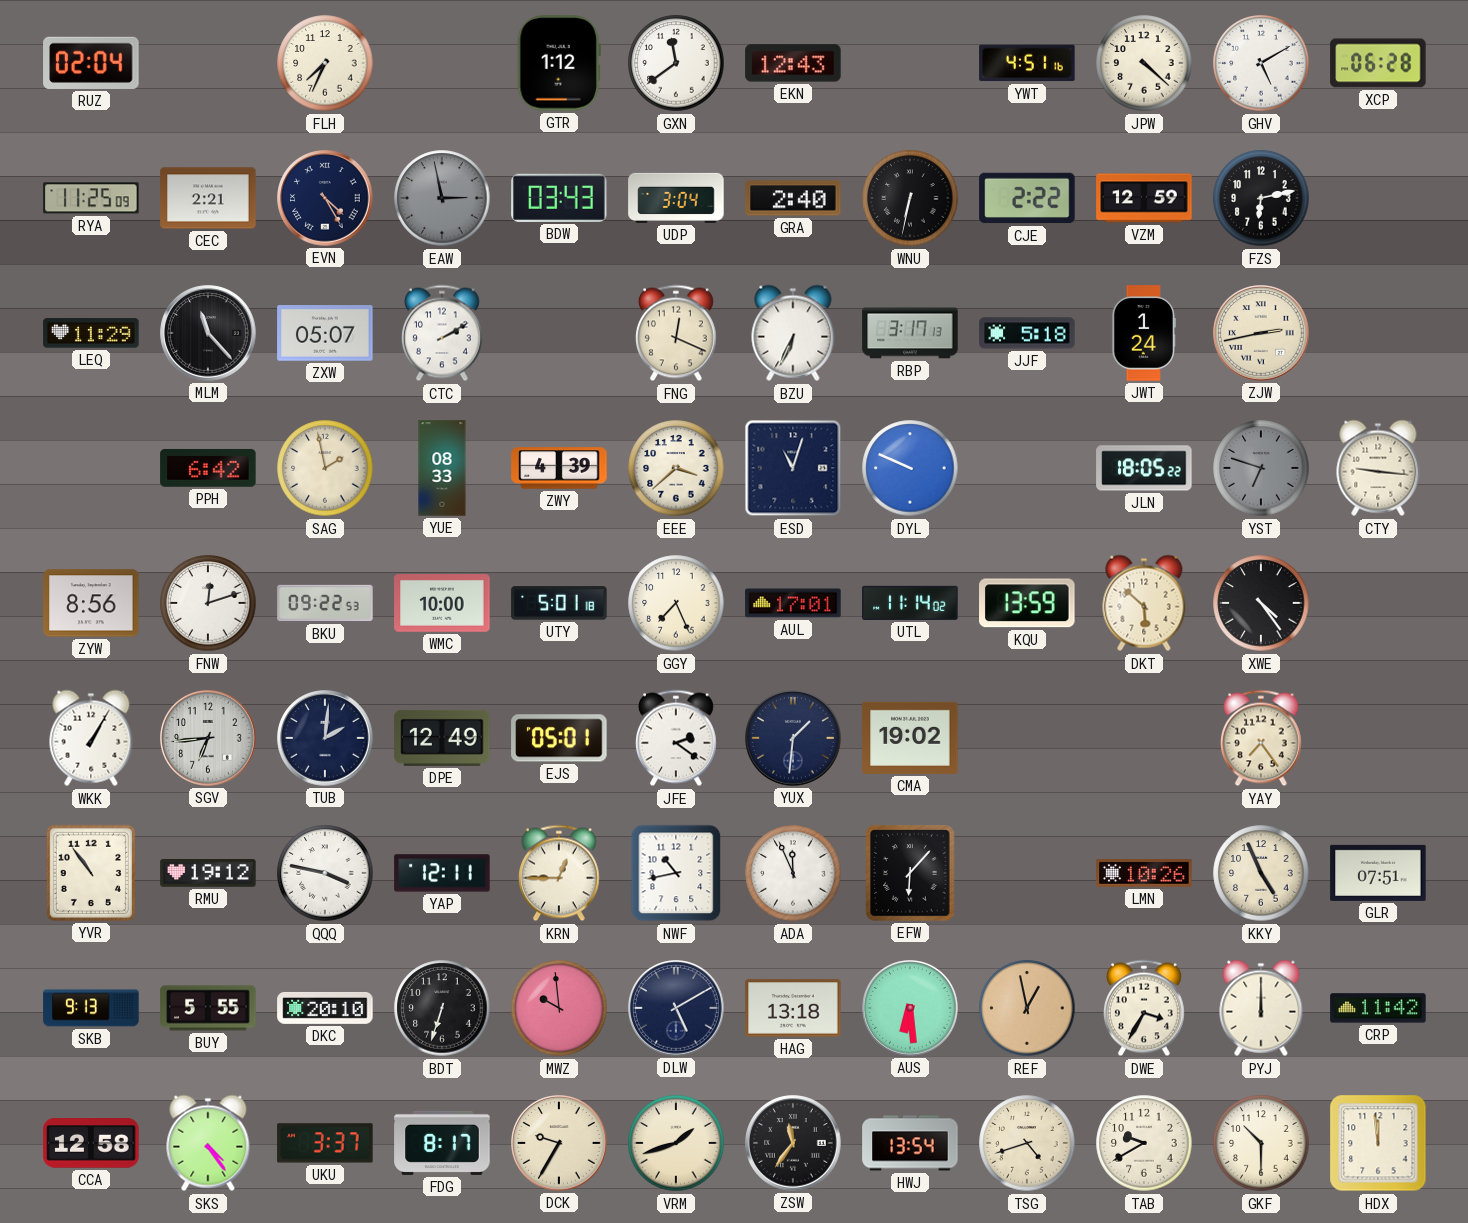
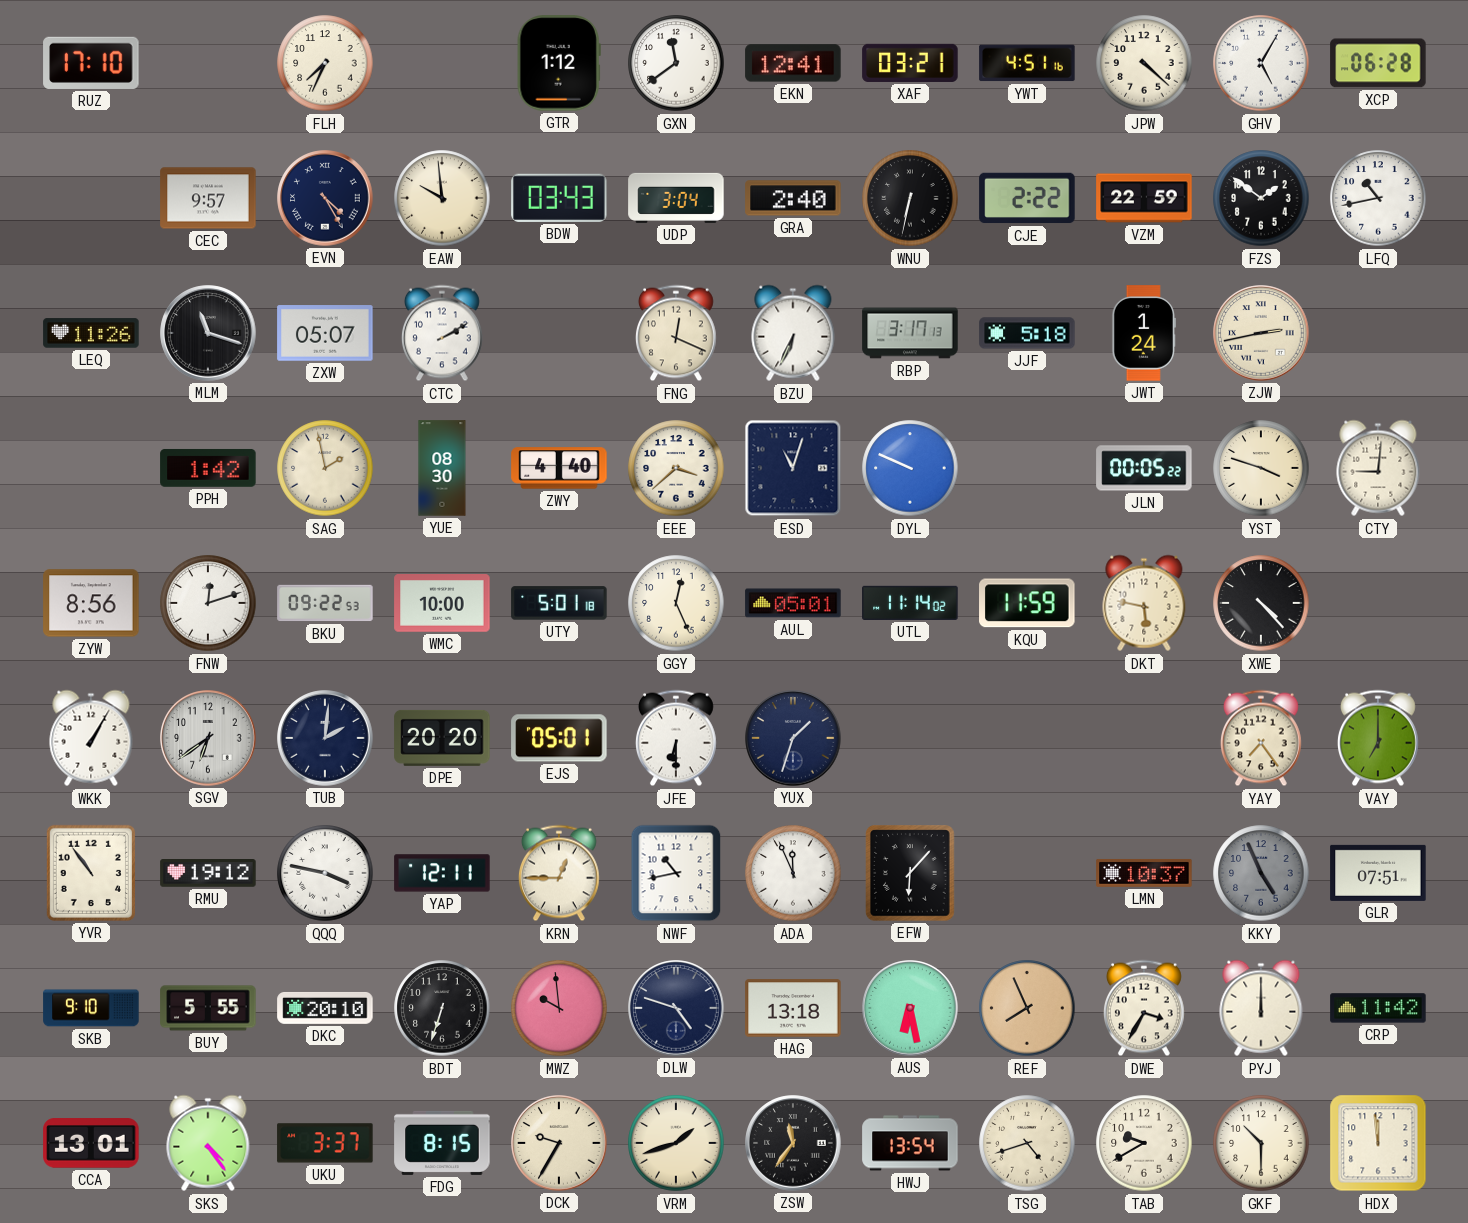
RUZ: 02:04 -> 17:10 (91, 63)
EKN: 12:43 -> 12:41 (793, 63)
XAF: none -> 03:21 (910, 63)
GHV: 5:10 -> 5:05 (1261, 63)
RYA: 11:25 -> none (91, 198)
CEC: 2:21 -> 9:57 (208, 198)
EAW: 2:58 -> 9:59 (442, 198)
EAW dial: grey -> cream (442, 198)
VZM: 12:59 -> 22:59 (1144, 198)
FZS: 6:13 -> 1:51 (1261, 198)
LFQ: none -> 10:43 (1378, 198)
LEQ: 11:29 -> 11:26 (91, 333)
MLM: 11:23 -> 11:18 (208, 333)
PPH: 6:42 -> 1:42 (208, 468)
YUE: 08:33 -> 08:30 (442, 468)
ZWY: 4:39 -> 4:40 (559, 468)
JLN: 18:05 -> 00:05 (1144, 468)
YST: 6:48 -> 3:48 (1261, 468)
YST dial: grey -> cream (1261, 468)
CTY: 9:16 -> 9:01 (1378, 468)
GGY: 7:26 -> 12:26 (676, 603)
AUL: 17:01 -> 05:01 (793, 603)
KQU: 13:59 -> 11:59 (1027, 603)
DKT: 5:52 -> 5:47 (1144, 603)
XWE: 4:24 -> 4:23 (1261, 603)
SGV: 6:44 -> 6:39 (208, 738)
DPE: 12:49 -> 20:20 (442, 738)
JFE: 2:21 -> 6:30 (676, 738)
YUX: 1:31 -> 1:33 (793, 738)
CMA: 19:02 -> none (910, 738)
VAY: none -> 7:00 (1378, 738)
LMN: 10:26 -> 10:37 (1144, 873)
KKY dial: cream -> grey (1261, 873)
SKB: 9:13 -> 9:10 (91, 1008)
DLW: 5:10 -> 4:48 (676, 1008)
AUS: 6:29 -> 6:28 (910, 1008)
REF: 12:58 -> 7:56 (1027, 1008)
CCA: 12:58 -> 13:01 (91, 1143)
FDG: 8:17 -> 8:15 (442, 1143)
